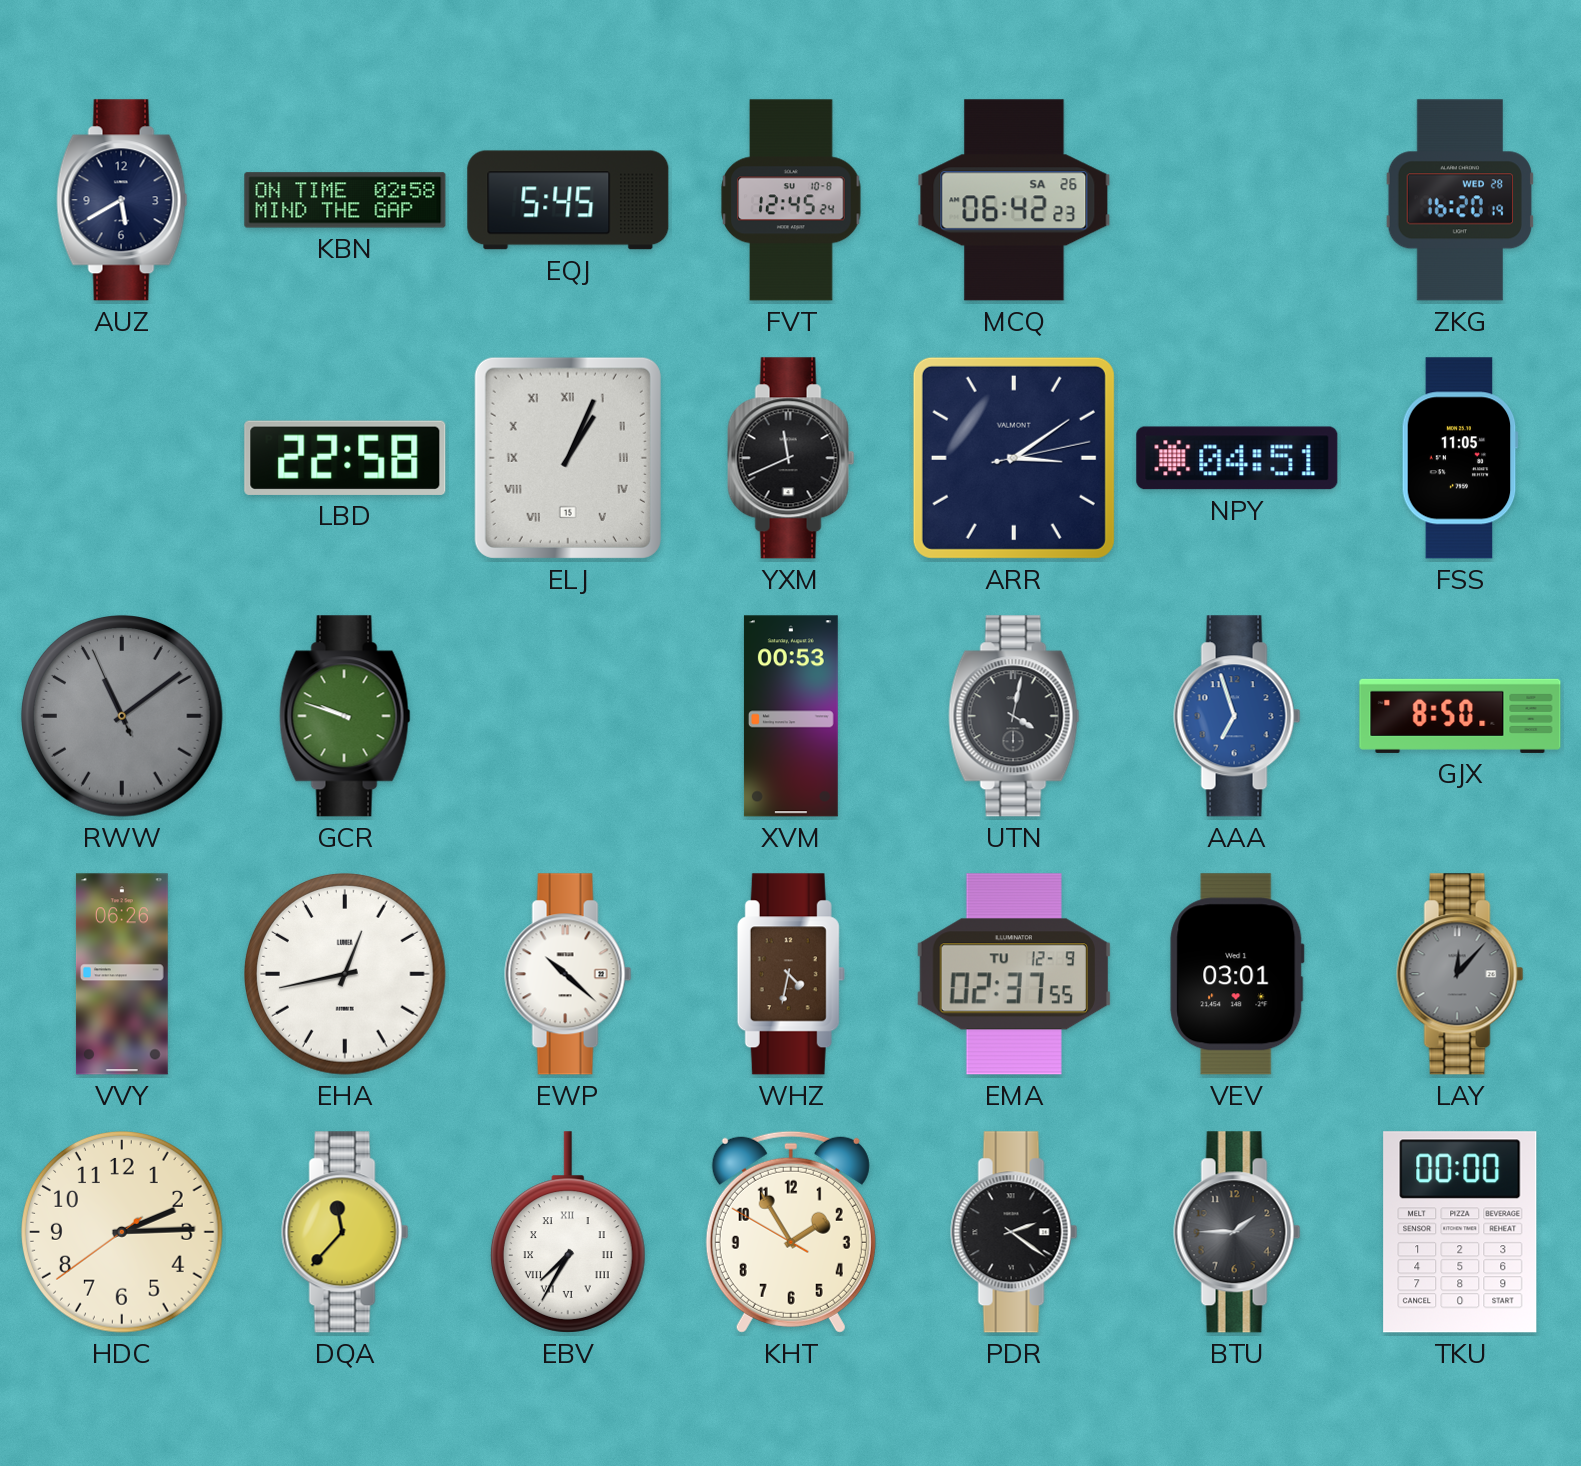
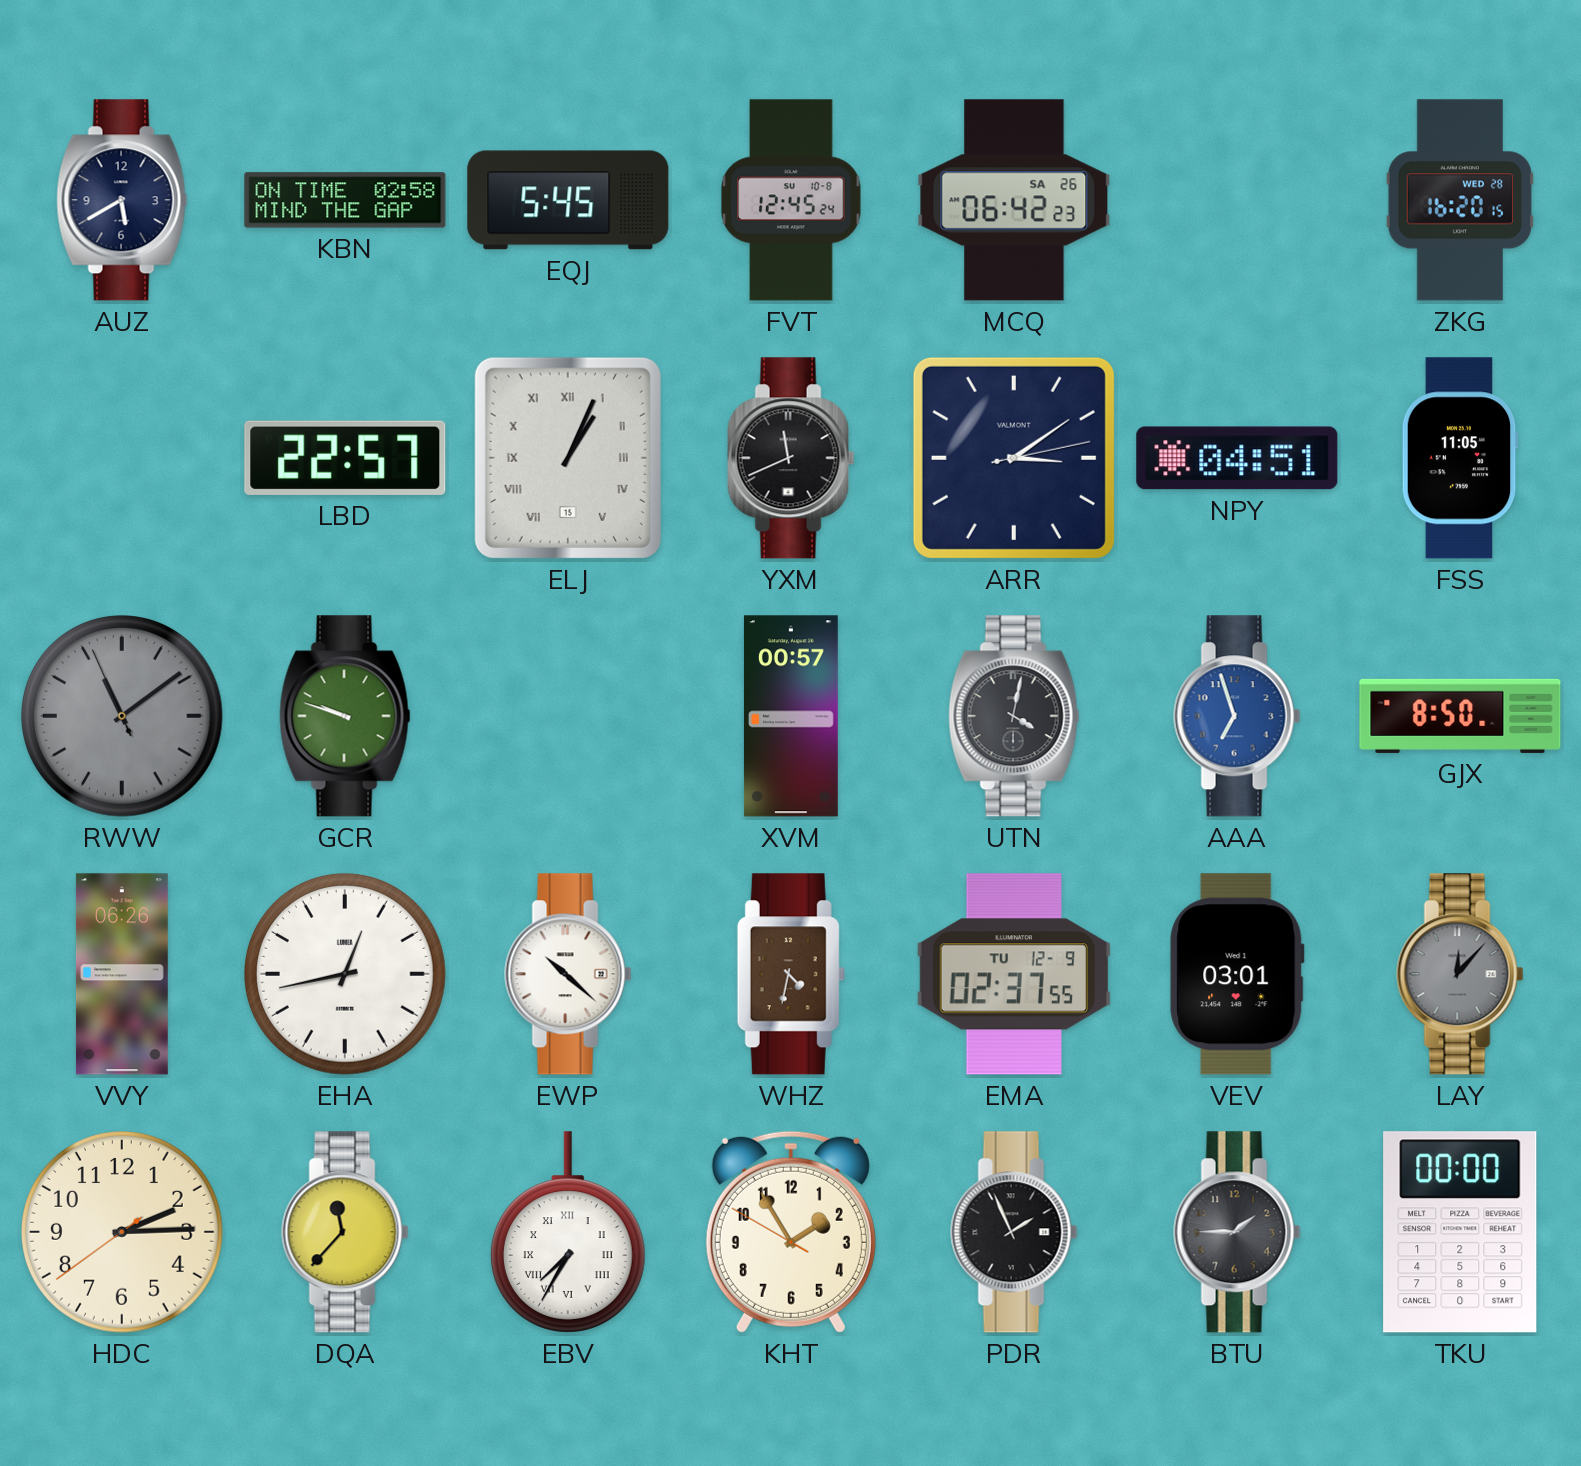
ZKG: 16:20:19 -> 16:20:15 (1460, 200)
LBD: 22:58 -> 22:57 (345, 458)
XVM: 00:53 -> 00:57 (791, 716)
PDR: 2:21 -> 1:56 (1014, 1232)
